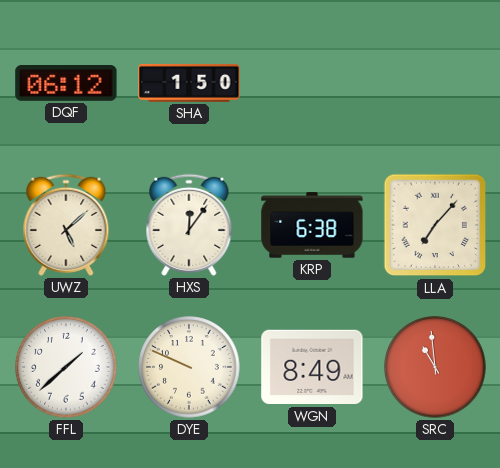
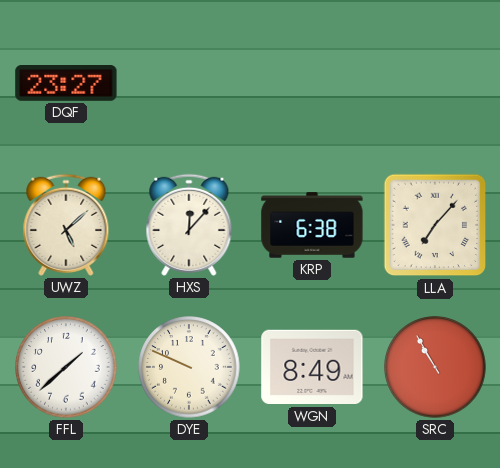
DQF: 06:12 -> 23:27 (66, 84)
SHA: 1:50 -> none (189, 83)
HXS: 12:06 -> 12:07 (189, 225)
SRC: 10:59 -> 10:55 (435, 367)
